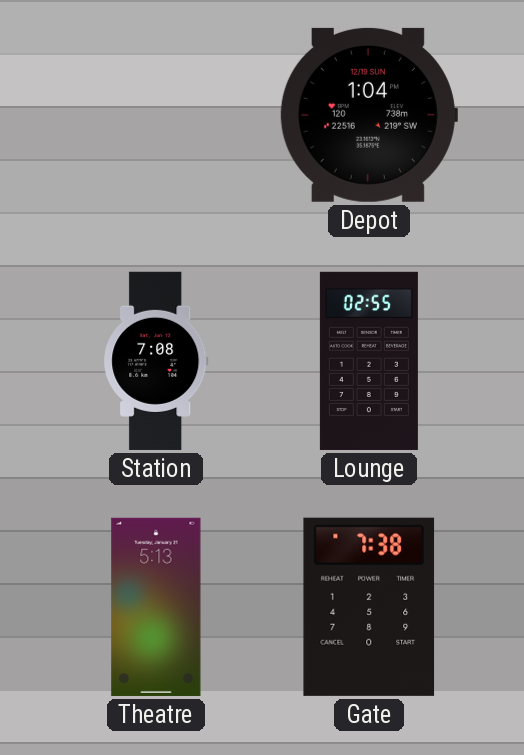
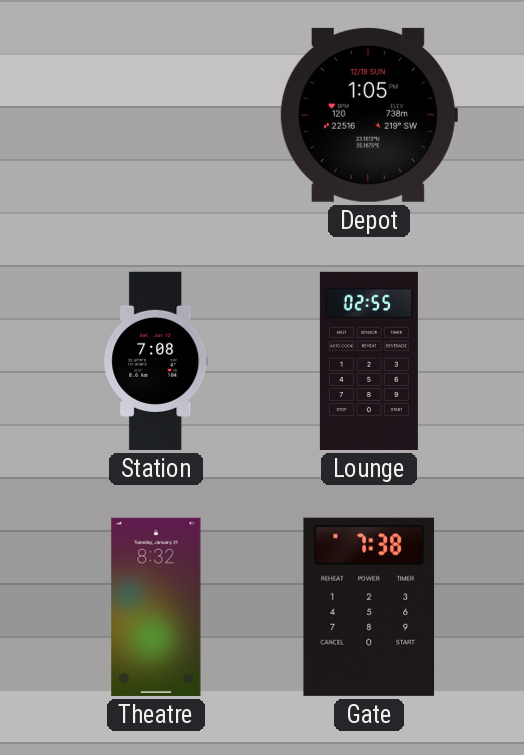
Depot: 1:04 -> 1:05 (368, 115)
Theatre: 5:13 -> 8:32 (156, 607)
